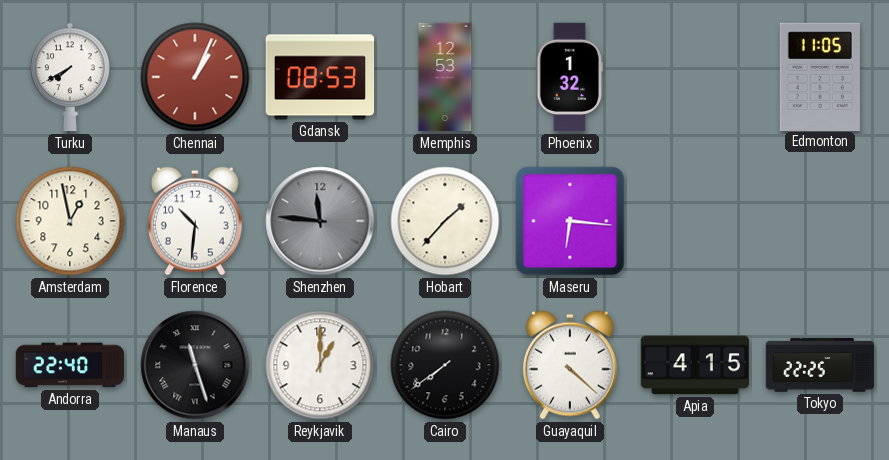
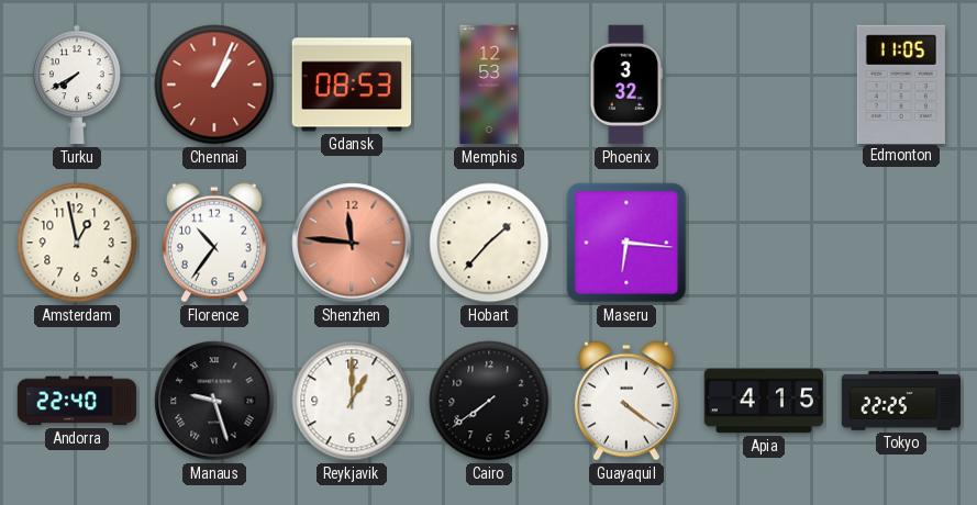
Phoenix: 1:32 -> 3:32 (625, 85)
Florence: 10:31 -> 10:36 (214, 243)
Shenzhen dial: grey -> salmon (352, 243)
Manaus: 11:27 -> 9:27 (214, 401)
Guayaquil: 4:22 -> 4:21 (626, 401)
